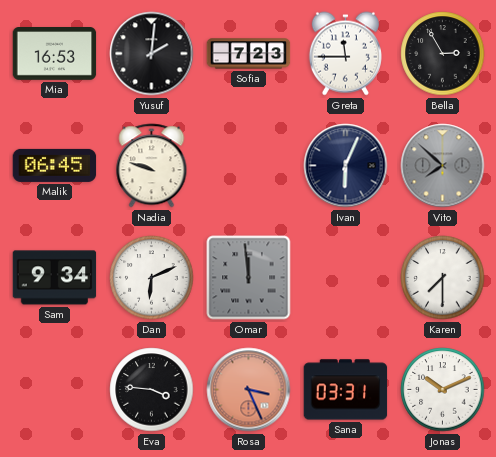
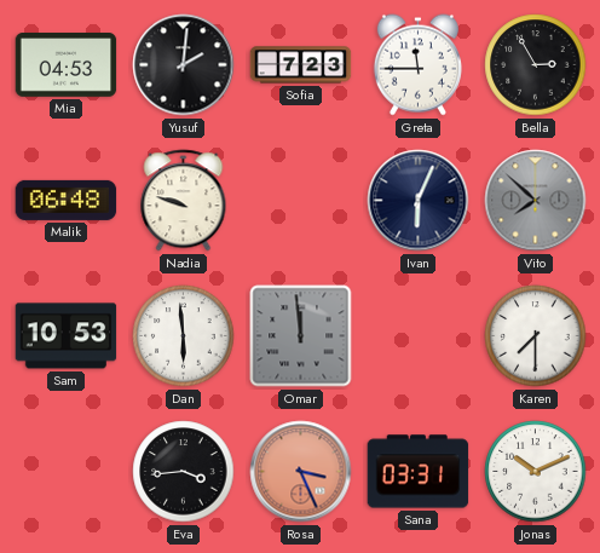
Mia: 16:53 -> 04:53 (67, 65)
Malik: 06:45 -> 06:48 (67, 200)
Sam: 9:34 -> 10:53 (67, 336)
Dan: 6:11 -> 5:59 (184, 336)
Eva: 3:46 -> 3:44 (184, 472)
